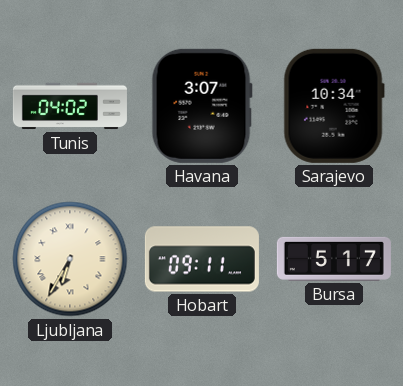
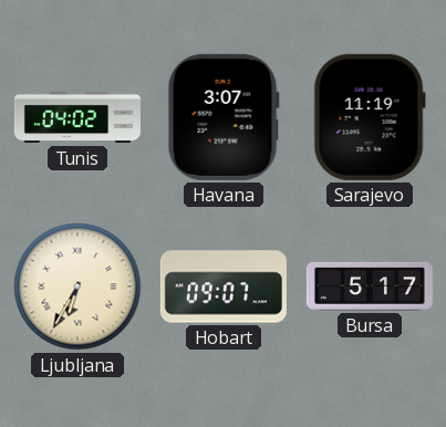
Sarajevo: 10:34 -> 11:19 (370, 117)
Hobart: 09:11 -> 09:07 (224, 287)
